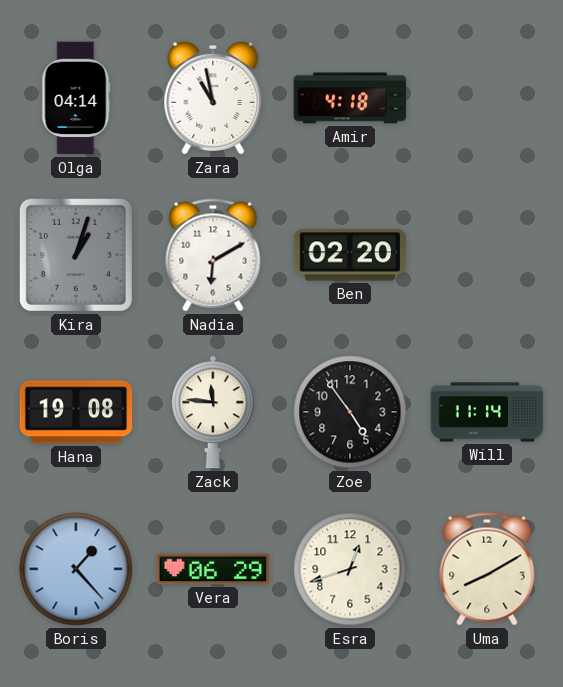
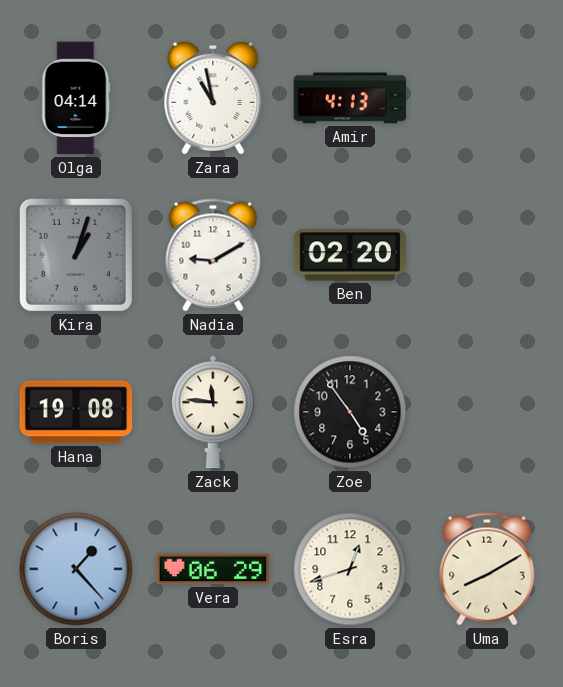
Amir: 4:18 -> 4:13 (350, 98)
Nadia: 6:10 -> 9:10 (213, 255)
Will: 11:14 -> none (487, 412)
